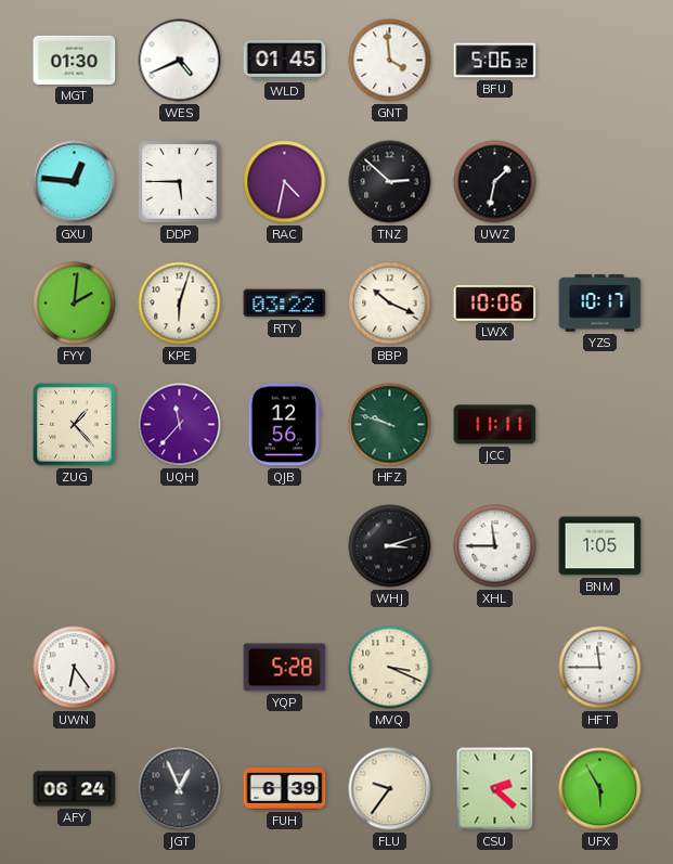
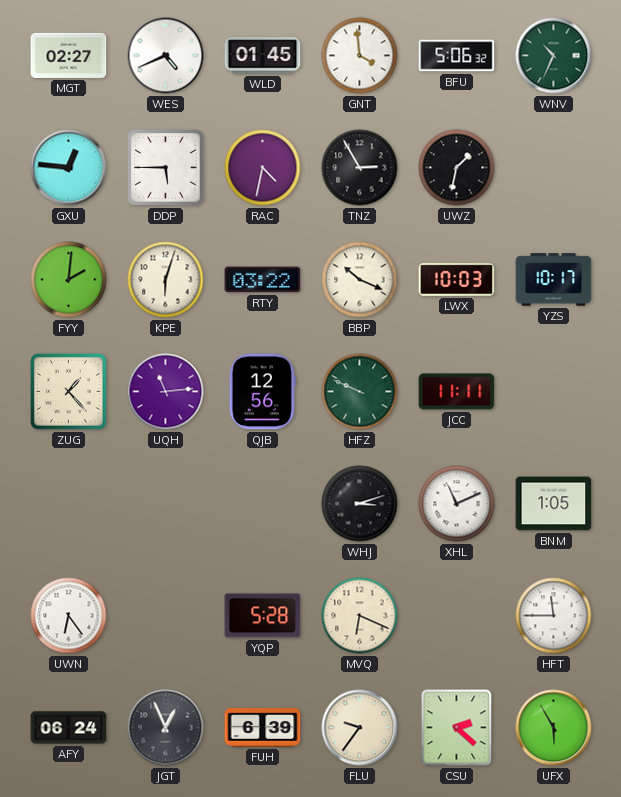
MGT: 01:30 -> 02:27 (69, 55)
WNV: none -> 10:34 (554, 56)
TNZ: 2:52 -> 2:55 (360, 168)
LWX: 10:06 -> 10:03 (457, 279)
UQH: 11:37 -> 11:14 (166, 392)
HFZ: 9:48 -> 9:49 (360, 392)
XHL: 11:45 -> 11:11 (457, 504)
MVQ: 3:19 -> 6:19 (360, 616)
